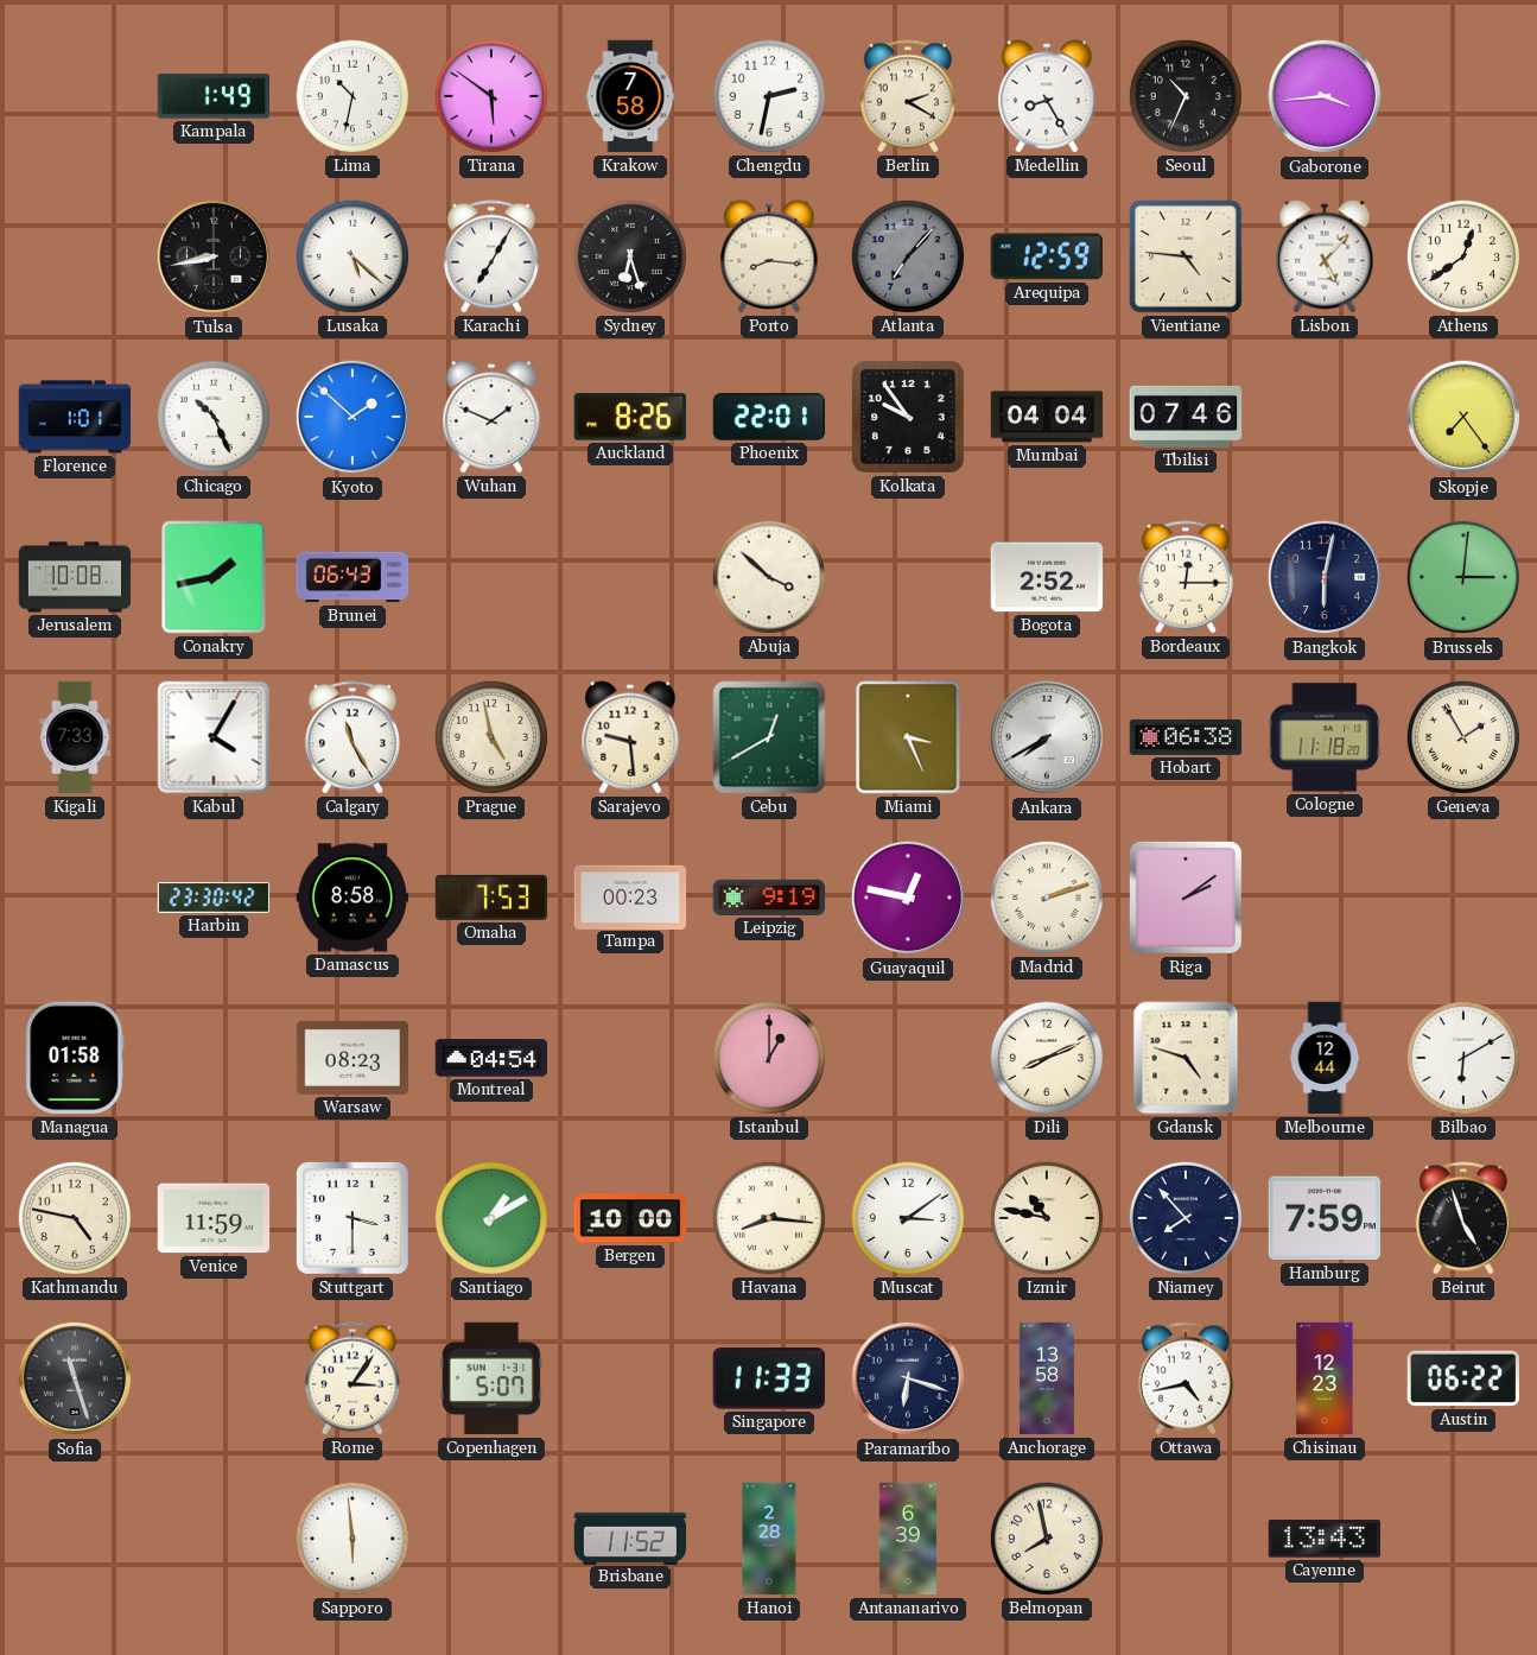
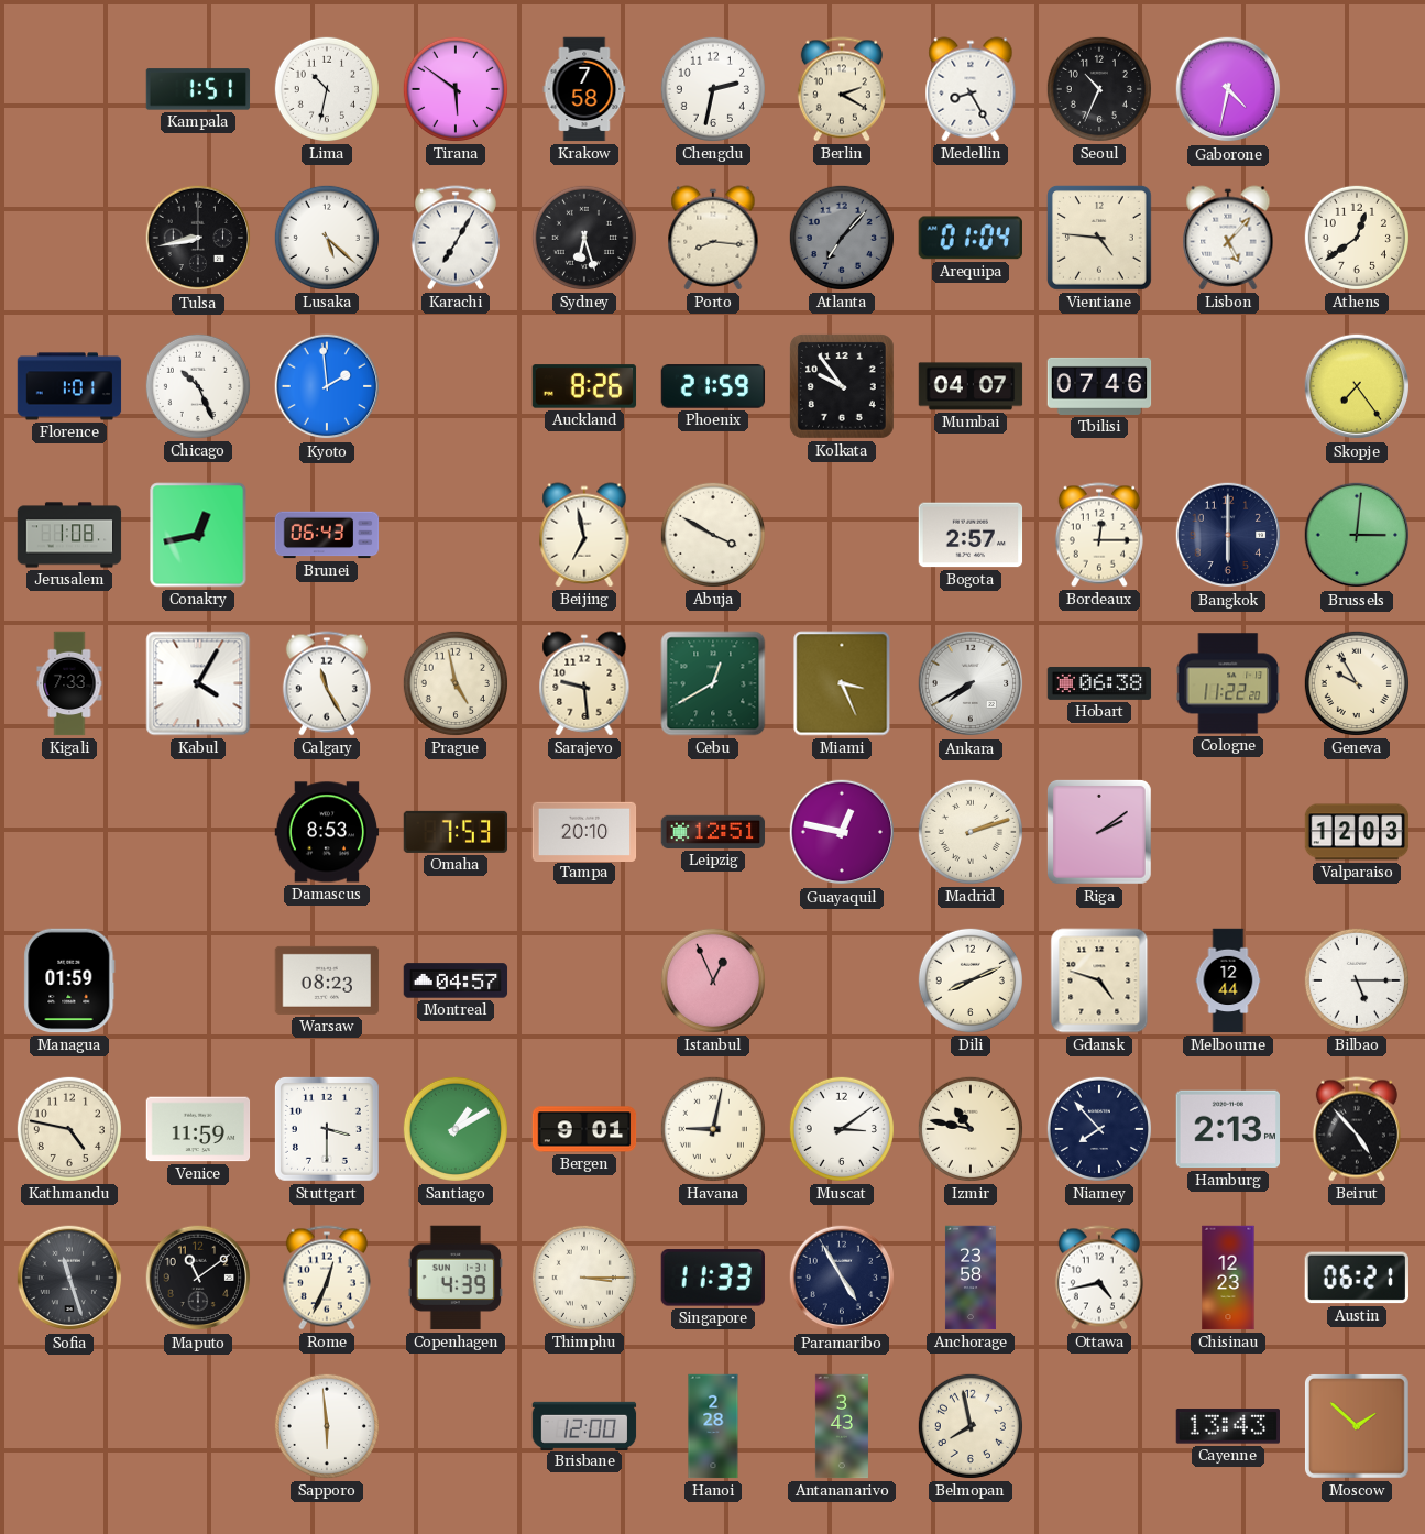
Kampala: 1:49 -> 1:51 (198, 89)
Gaborone: 3:44 -> 4:32 (1228, 89)
Arequipa: 12:59 -> 01:04 (969, 238)
Kyoto: 1:52 -> 1:59 (327, 386)
Wuhan: 1:49 -> none (491, 417)
Phoenix: 22:01 -> 21:59 (713, 386)
Mumbai: 04:04 -> 04:07 (971, 386)
Jerusalem: 10:08 -> 1:08 (69, 535)
Conakry: 1:43 -> 12:43 (198, 535)
Beijing: none -> 6:58 (584, 535)
Abuja: 3:52 -> 3:50 (713, 535)
Bogota: 2:52 -> 2:57 (971, 535)
Bangkok: 6:02 -> 6:00 (1228, 535)
Cologne: 11:18 -> 11:22 (1228, 683)
Geneva: 1:55 -> 9:55 (1357, 683)
Harbin: 23:30 -> none (214, 899)
Damascus: 8:58 -> 8:53 (327, 832)
Tampa: 00:23 -> 20:10 (584, 831)
Leipzig: 9:19 -> 12:51 (713, 832)
Valparaiso: none -> 12:03 (1357, 832)
Managua: 01:58 -> 01:59 (69, 980)
Montreal: 04:54 -> 04:57 (456, 980)
Istanbul: 1:00 -> 12:56 (713, 980)
Bilbao: 6:10 -> 5:15 (1357, 980)
Bergen: 10:00 -> 9:01 (584, 1129)
Havana: 8:16 -> 9:02 (713, 1129)
Hamburg: 7:59 -> 2:13 (1228, 1129)
Beirut: 4:57 -> 4:53 (1357, 1129)
Maputo: none -> 11:09 (198, 1278)
Rome: 3:06 -> 12:34 (327, 1278)
Copenhagen: 5:07 -> 4:39 (456, 1278)
Thimphu: none -> 3:15 (584, 1278)
Paramaribo: 6:18 -> 4:55 (842, 1278)
Anchorage: 13:58 -> 23:58 (971, 1278)
Austin: 06:22 -> 06:21 (1357, 1278)
Brisbane: 11:52 -> 12:00 (584, 1425)
Antananarivo: 6:39 -> 3:43 (842, 1426)
Moscow: none -> 1:52 (1358, 1427)
